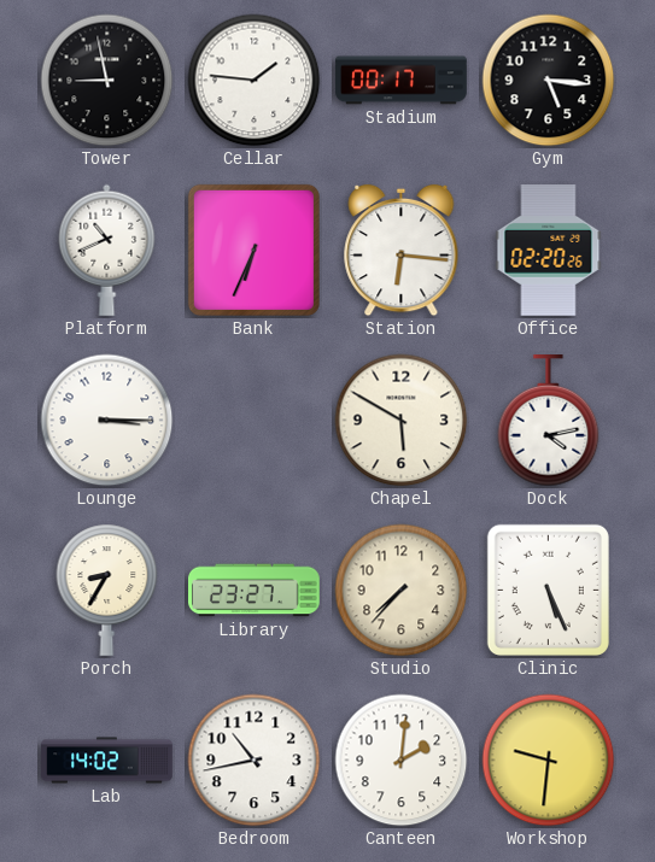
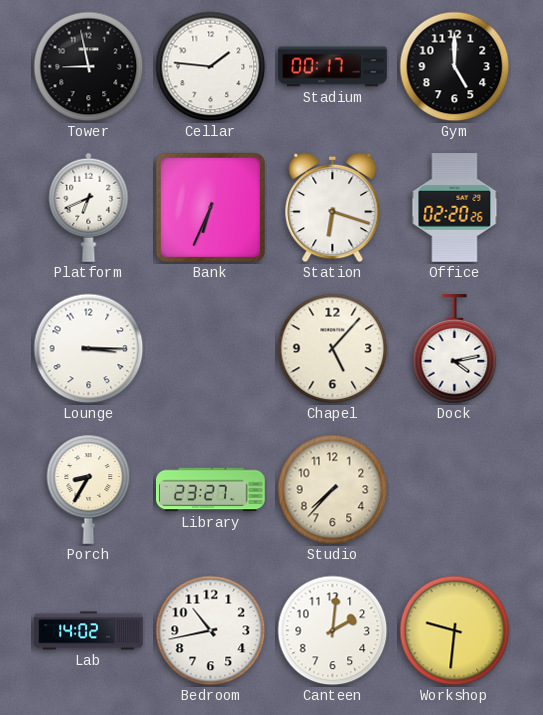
Gym: 5:16 -> 5:00 (455, 67)
Platform: 10:41 -> 6:41 (89, 207)
Station: 6:16 -> 6:18 (333, 208)
Chapel: 5:50 -> 5:07 (333, 349)
Clinic: 5:26 -> none (548, 590)
